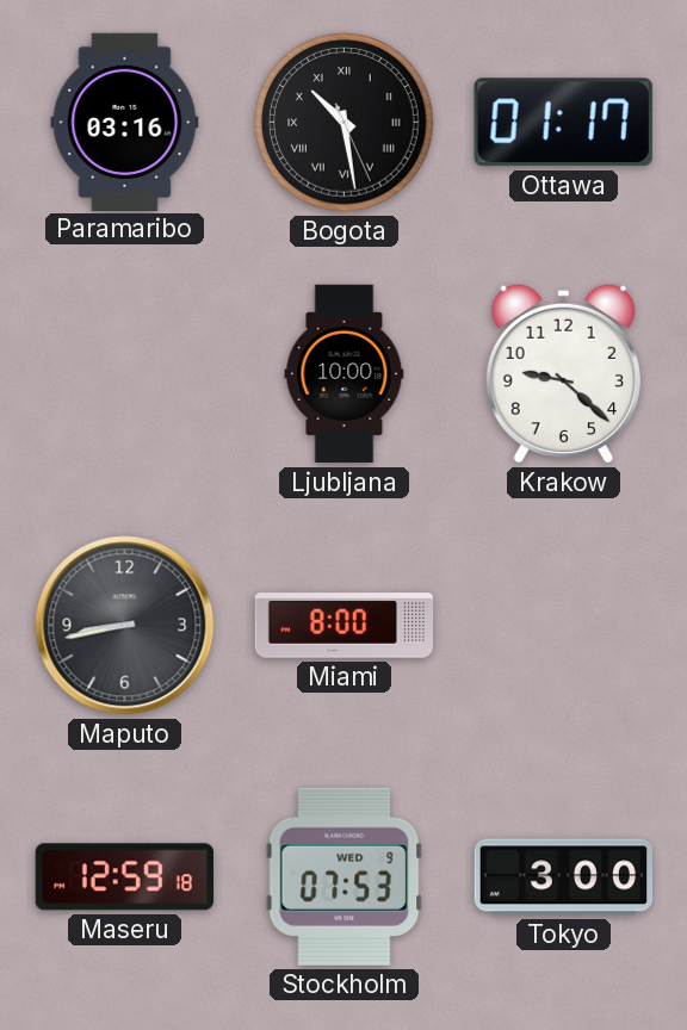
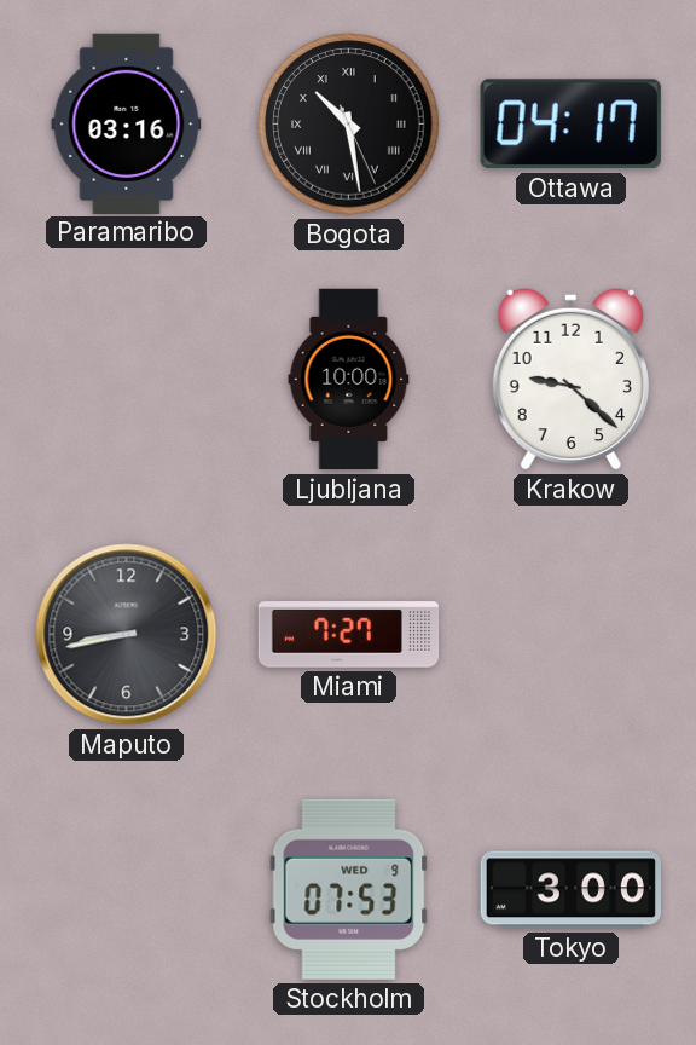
Ottawa: 01:17 -> 04:17 (570, 125)
Miami: 8:00 -> 7:27 (349, 635)
Maseru: 12:59 -> none (124, 877)
